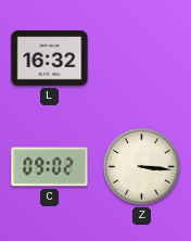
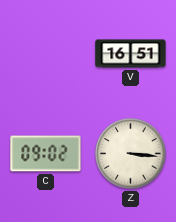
L: 16:32 -> none (50, 59)
V: none -> 16:51 (131, 54)
